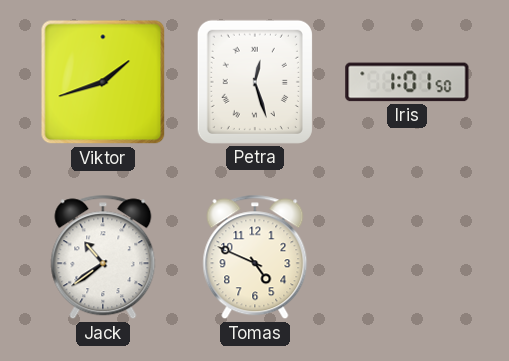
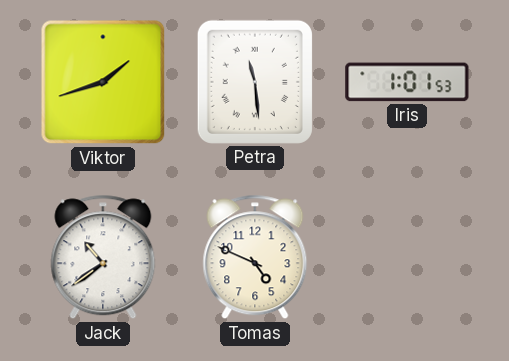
Petra: 12:27 -> 11:29 (255, 82)
Iris: 1:01:50 -> 1:01:53 (407, 82)
